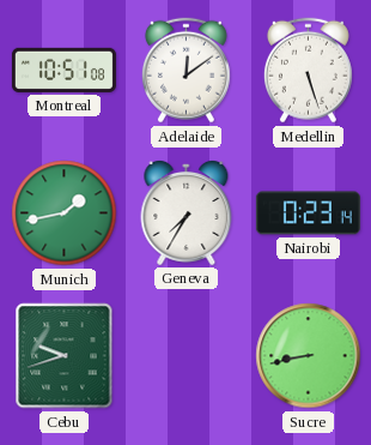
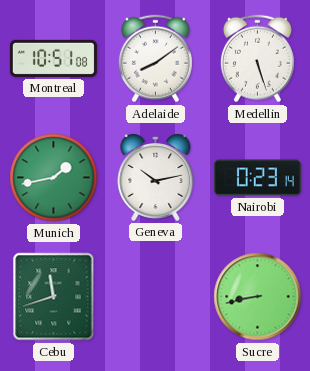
Adelaide: 12:09 -> 8:09 (155, 59)
Geneva: 7:35 -> 10:13 (156, 177)
Cebu: 9:42 -> 11:42 (54, 297)
